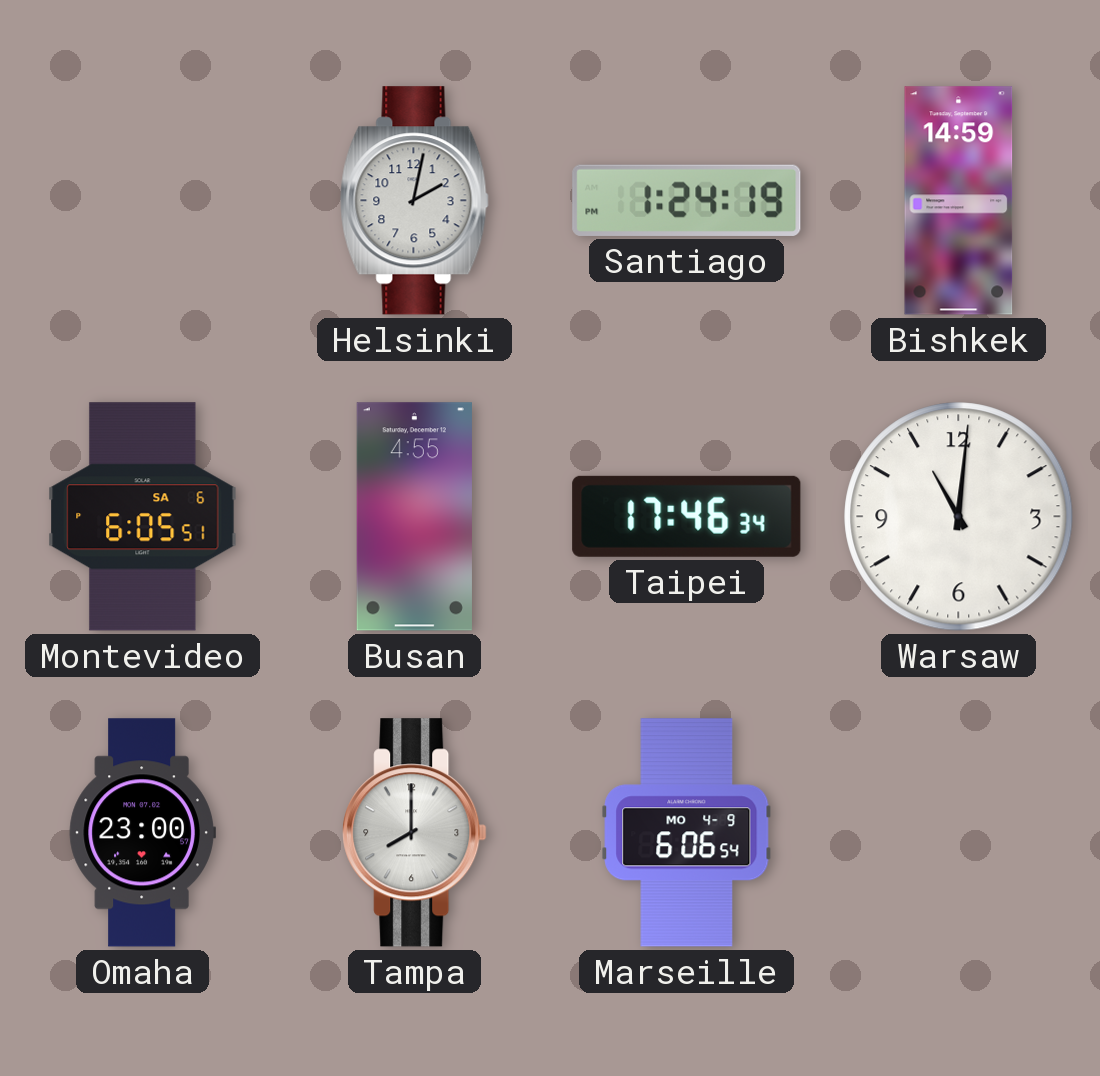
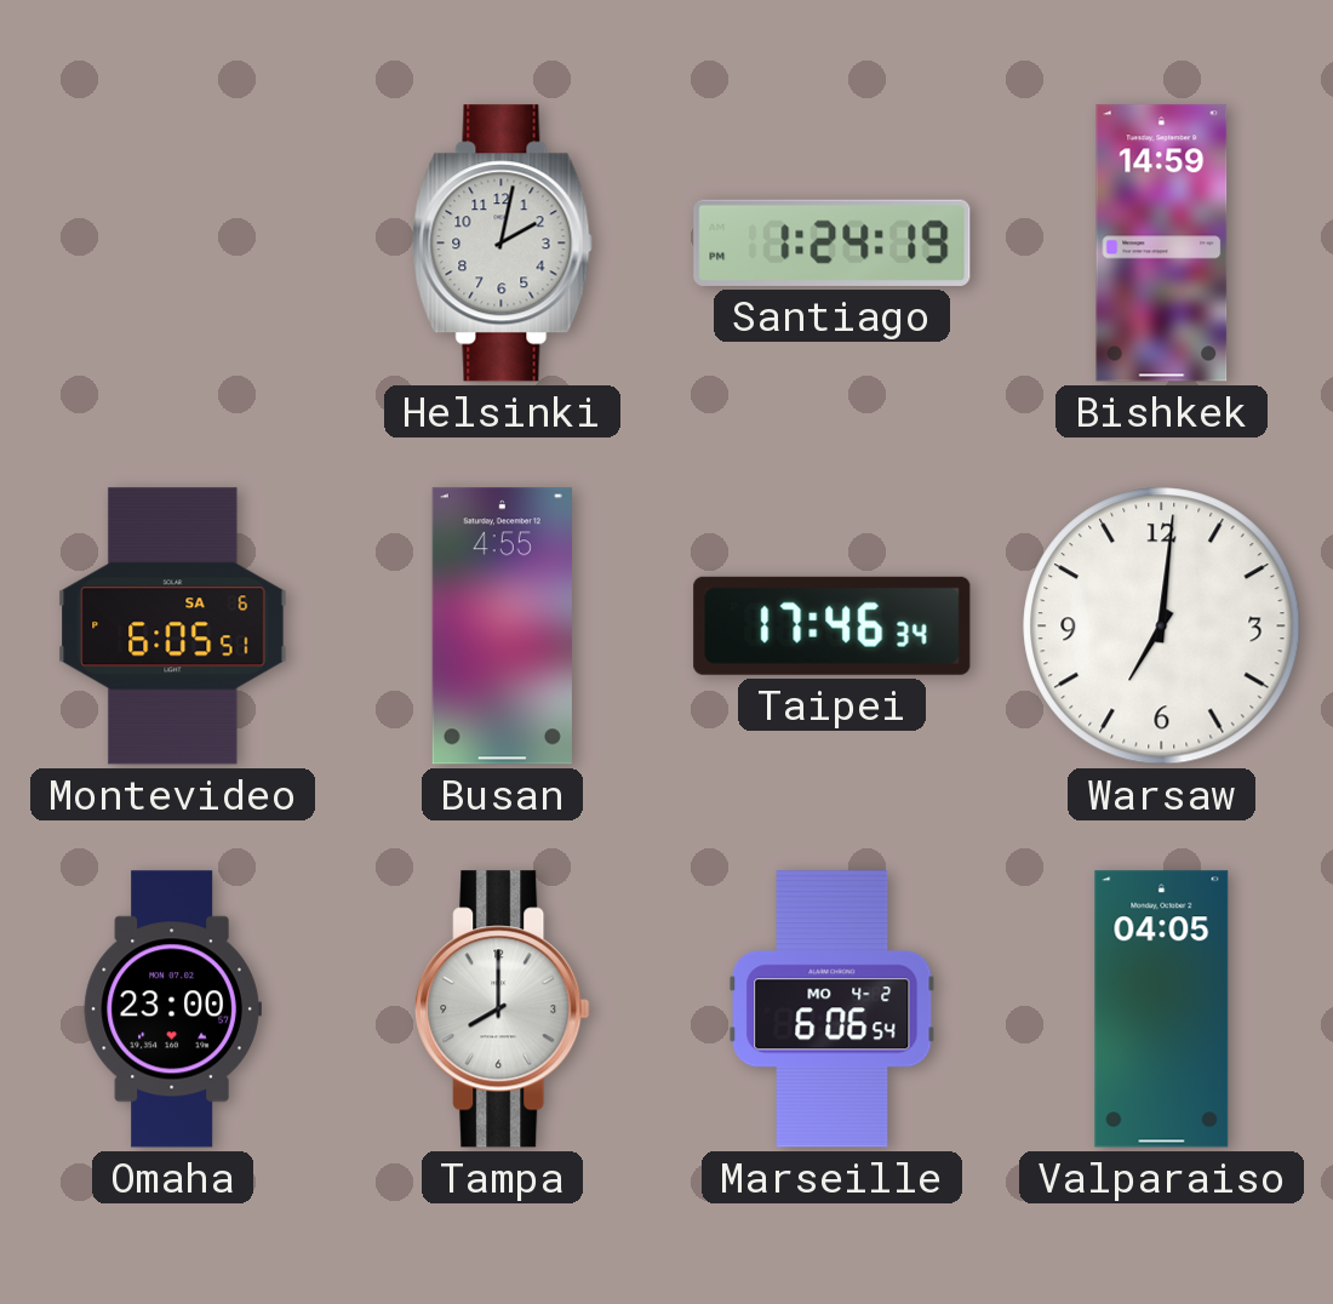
Warsaw: 11:01 -> 7:01 (1162, 627)
Marseille date: MO 4-9 -> MO 4-2 (833, 1010)
Valparaiso: none -> 04:05 (1162, 1010)
